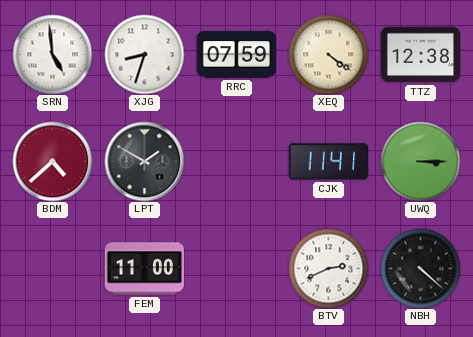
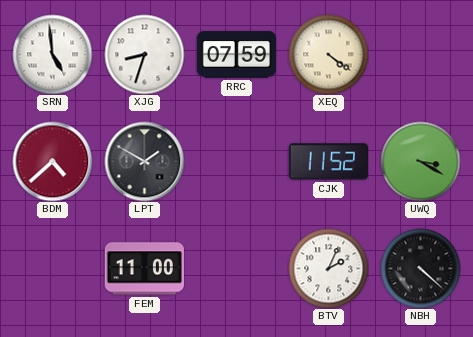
TTZ: 12:38 -> none (420, 55)
CJK: 11:41 -> 11:52 (328, 162)
UWQ: 3:15 -> 3:20 (420, 161)
BTV: 2:41 -> 2:04 (328, 268)
